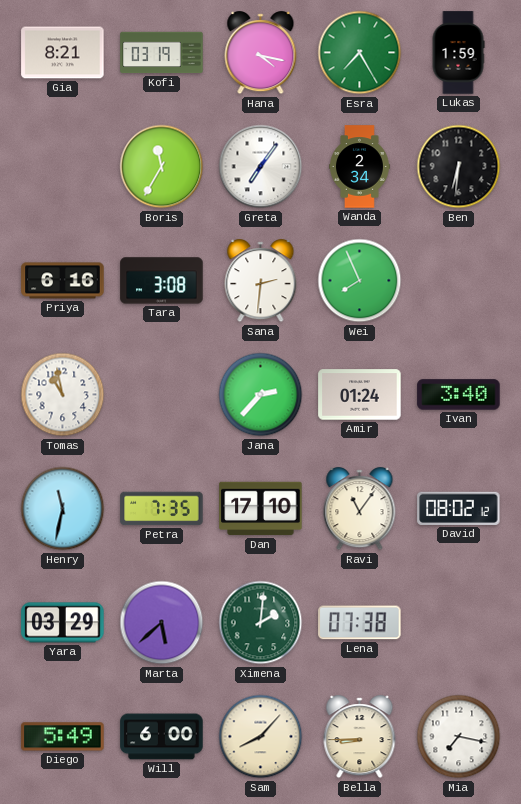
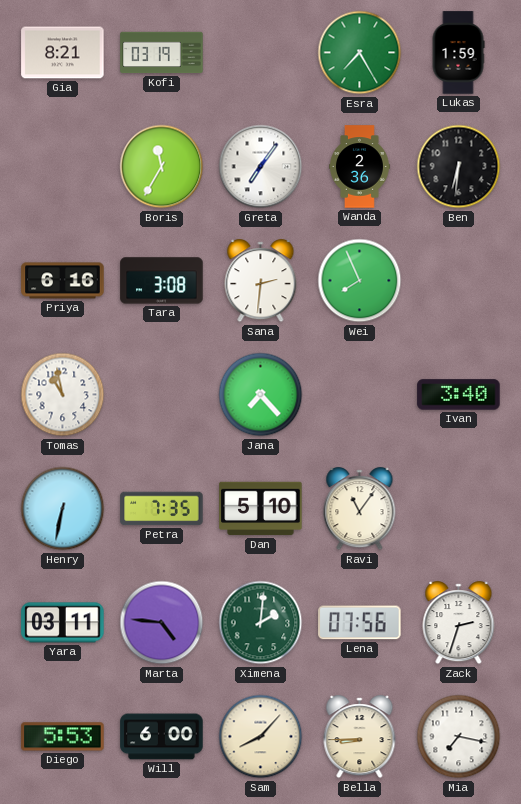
Hana: 4:17 -> none (261, 53)
Wanda: 2:34 -> 2:36 (360, 167)
Jana: 2:37 -> 7:23 (261, 395)
Amir: 01:24 -> none (360, 395)
Henry: 11:32 -> 6:32 (63, 509)
Dan: 17:10 -> 5:10 (261, 509)
David: 08:02 -> none (459, 508)
Yara: 03:29 -> 03:11 (63, 623)
Marta: 5:38 -> 4:46 (162, 623)
Lena: 07:38 -> 07:56 (360, 623)
Zack: none -> 2:33 (459, 623)
Diego: 5:49 -> 5:53 (63, 737)
